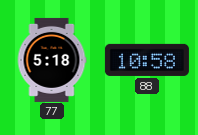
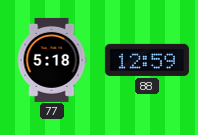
88: 10:58 -> 12:59 (147, 60)
